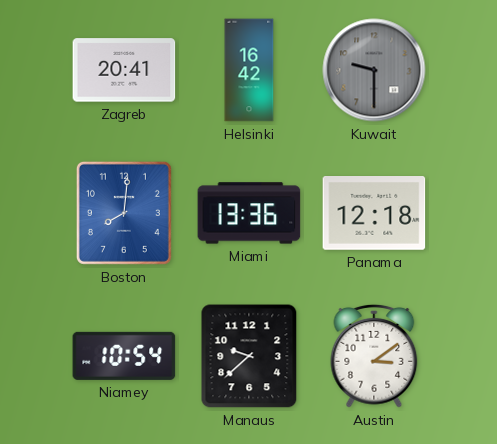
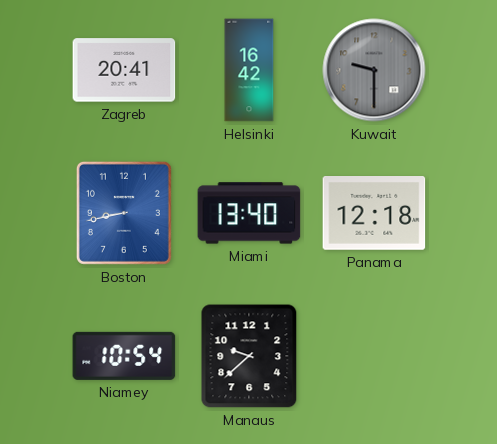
Boston: 8:01 -> 8:43 (124, 213)
Miami: 13:36 -> 13:40 (249, 213)
Austin: 3:09 -> none (374, 357)
